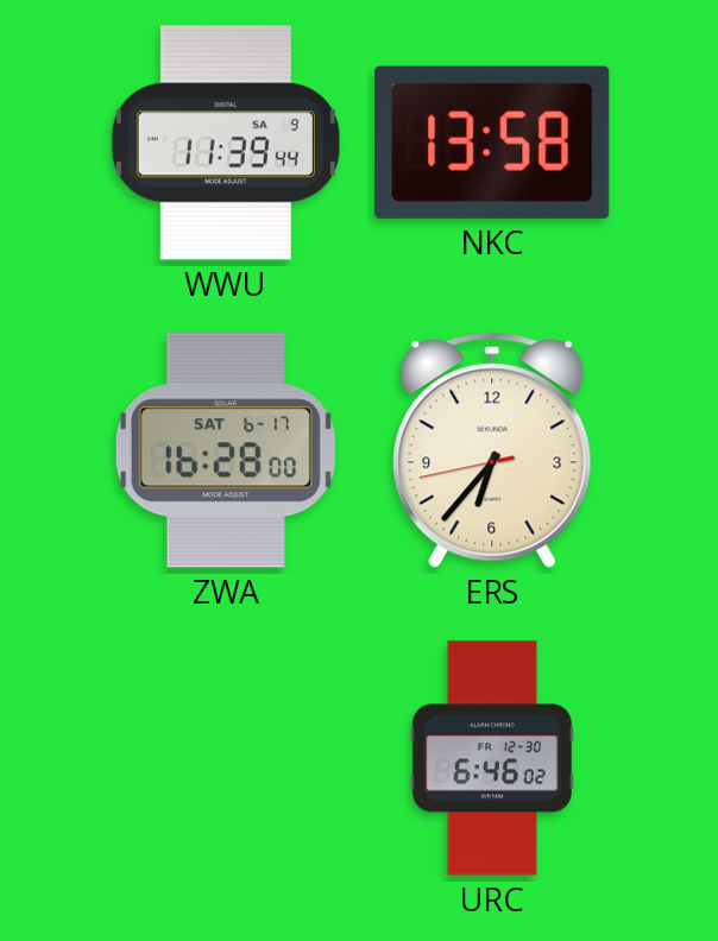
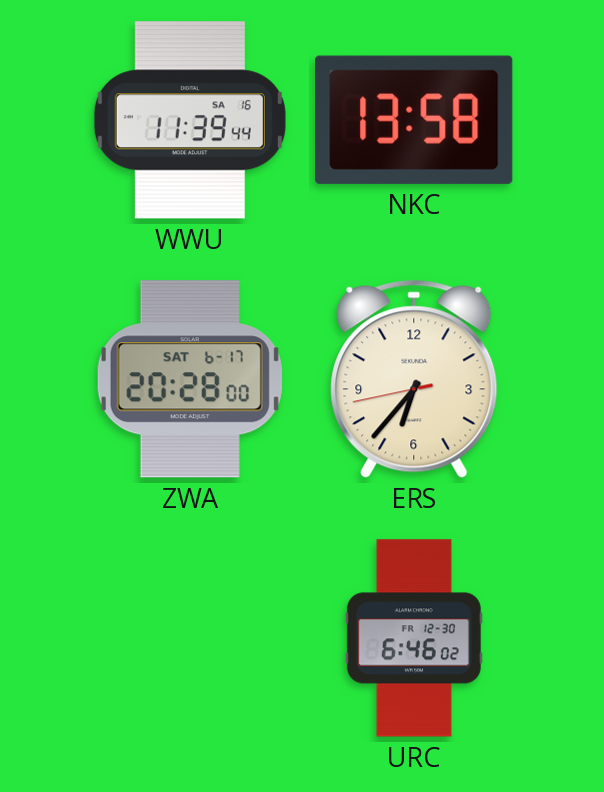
WWU date: SA 9 -> SA 16 (190, 120)
ZWA: 16:28 -> 20:28 (190, 379)
